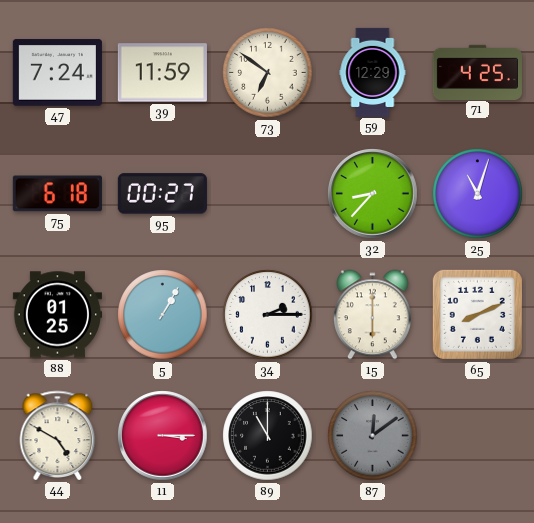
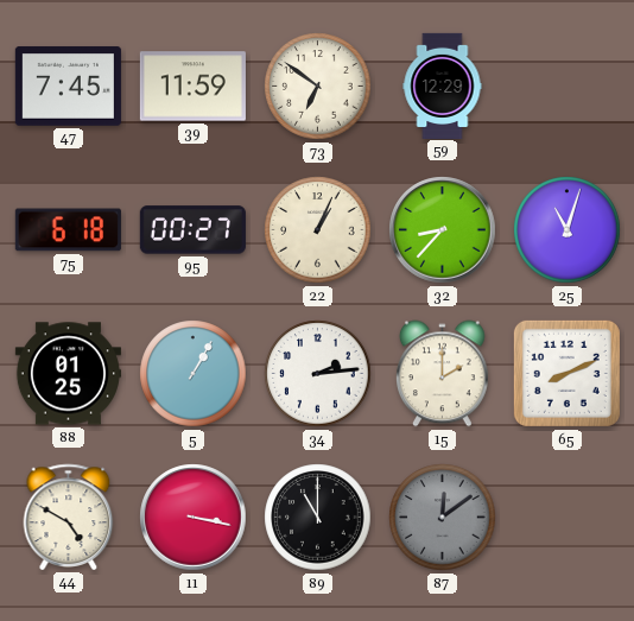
47: 7:24 -> 7:45 (68, 87)
71: 4:25 -> none (477, 72)
22: none -> 1:04 (318, 230)
34: 2:15 -> 2:14 (318, 374)
15: 6:00 -> 2:00 (443, 374)
11: 3:15 -> 3:17 (194, 518)
